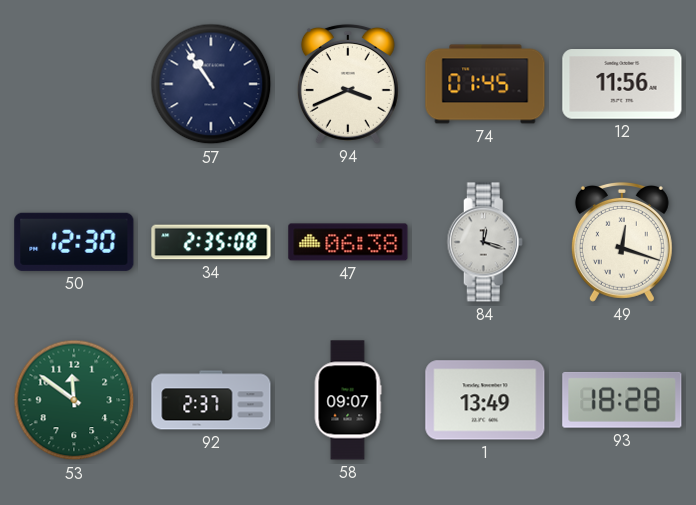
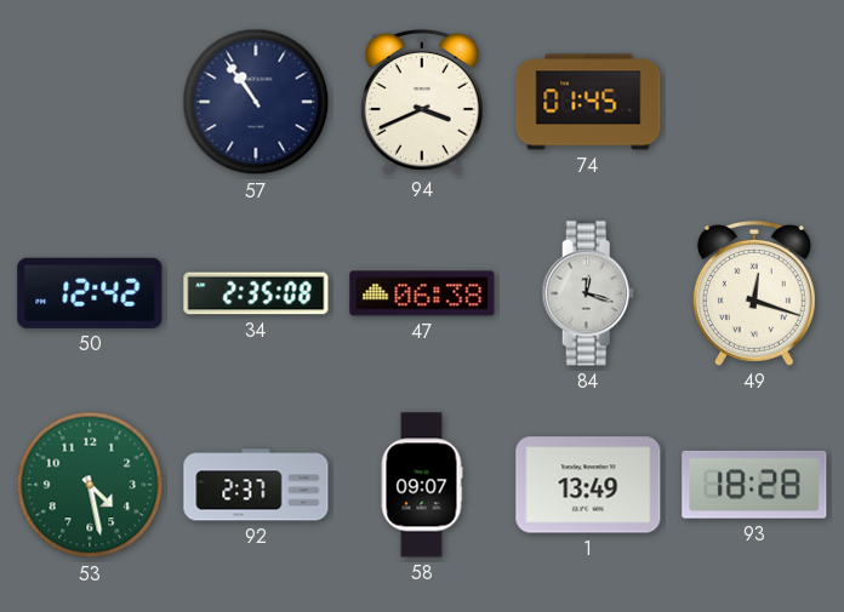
12: 11:56 -> none (622, 84)
50: 12:30 -> 12:42 (90, 293)
53: 11:51 -> 4:28 (90, 485)
